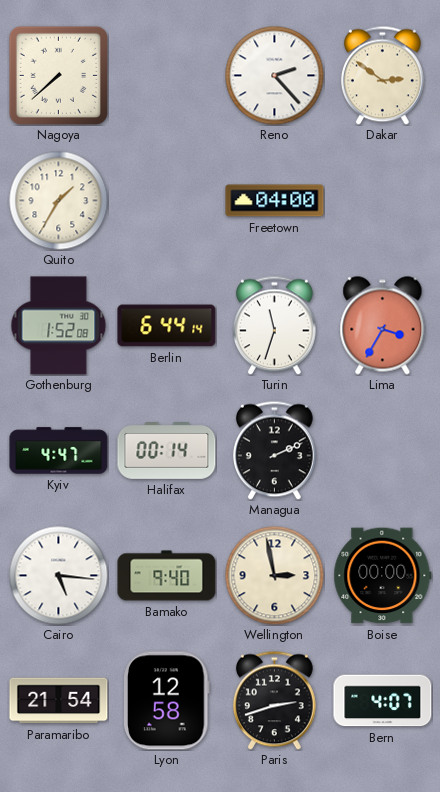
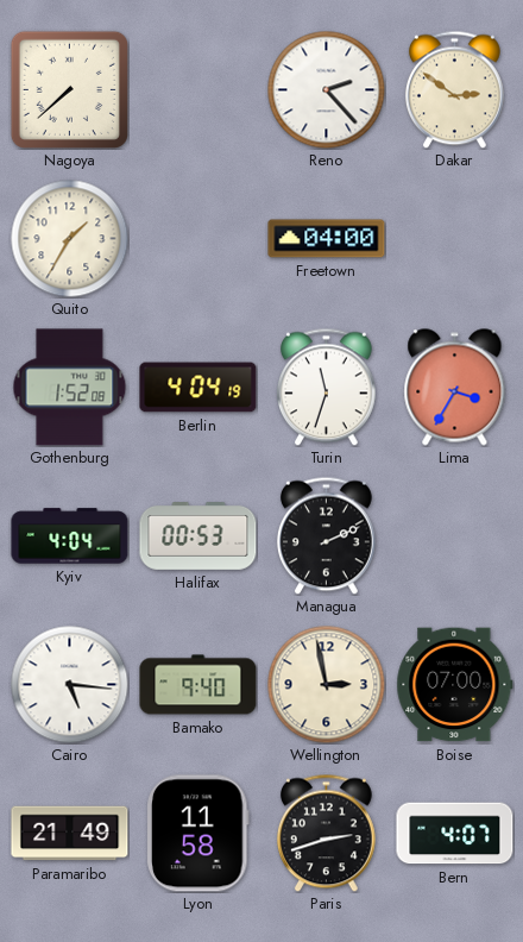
Berlin: 6:44 -> 4:04 (199, 388)
Kyiv: 4:47 -> 4:04 (70, 536)
Halifax: 00:14 -> 00:53 (199, 536)
Boise: 00:00 -> 07:00 (455, 685)
Paramaribo: 21:54 -> 21:49 (70, 834)
Lyon: 12:58 -> 11:58 (199, 834)
